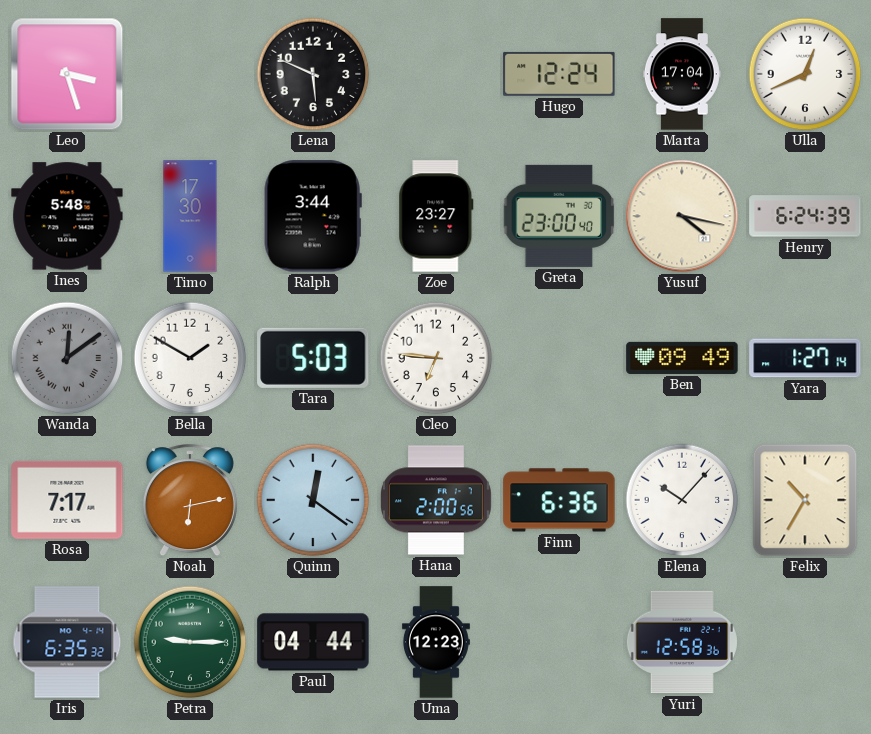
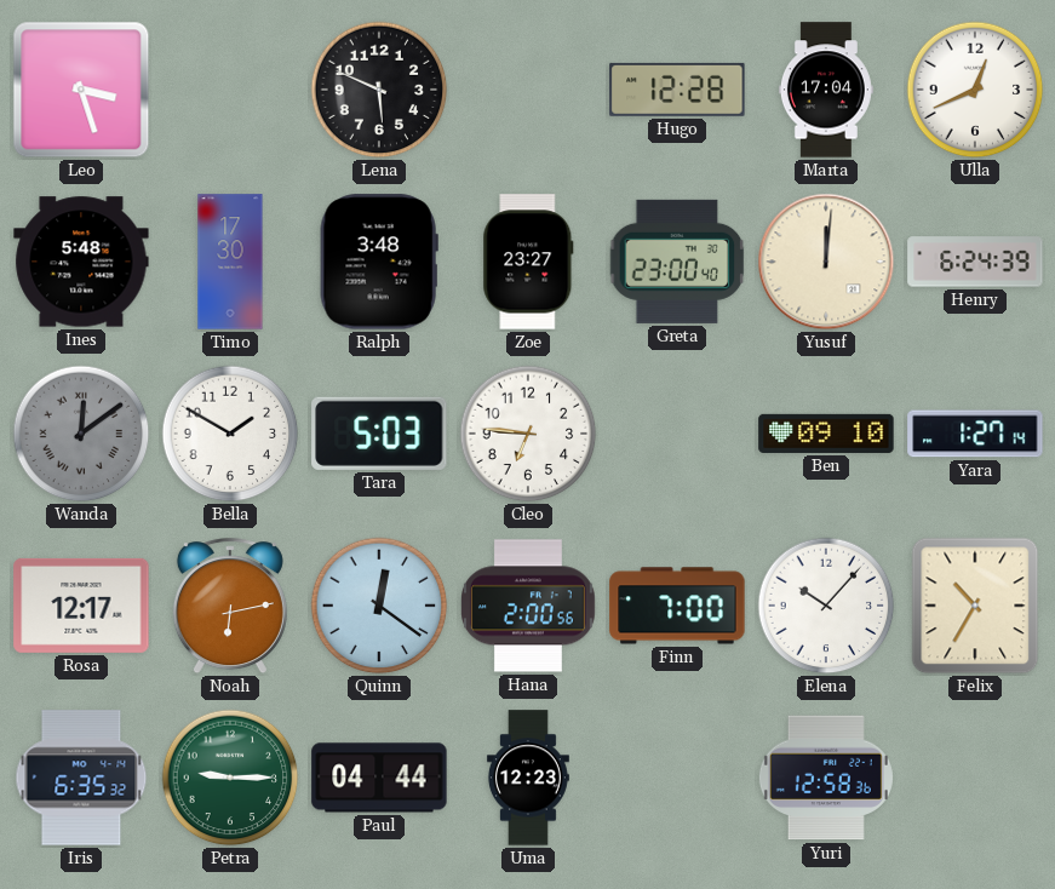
Hugo: 12:24 -> 12:28 (677, 90)
Ralph: 3:44 -> 3:48 (379, 262)
Yusuf: 4:17 -> 12:01 (826, 262)
Ben: 09:49 -> 09:10 (826, 434)
Rosa: 7:17 -> 12:17 (81, 606)
Finn: 6:36 -> 7:00 (677, 606)
